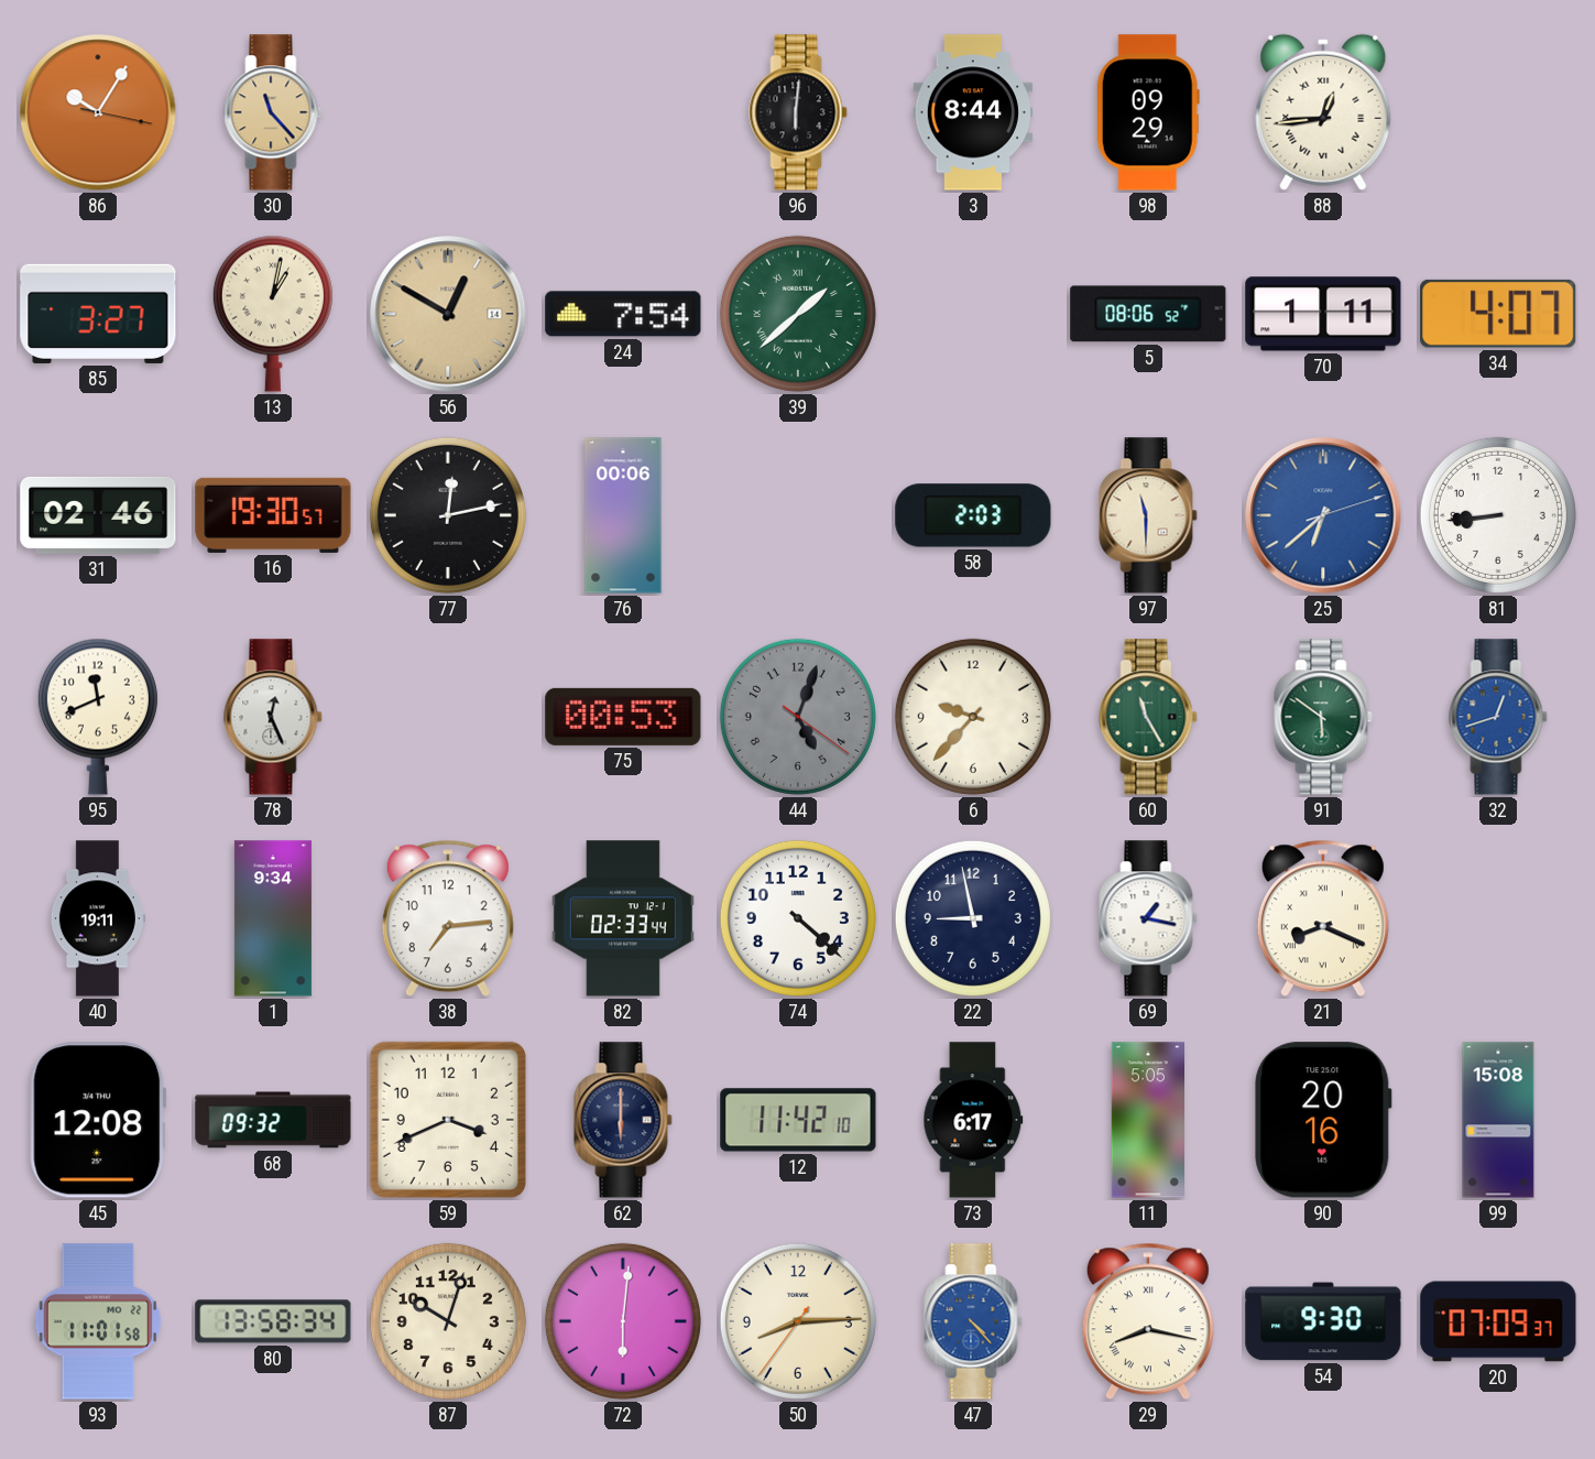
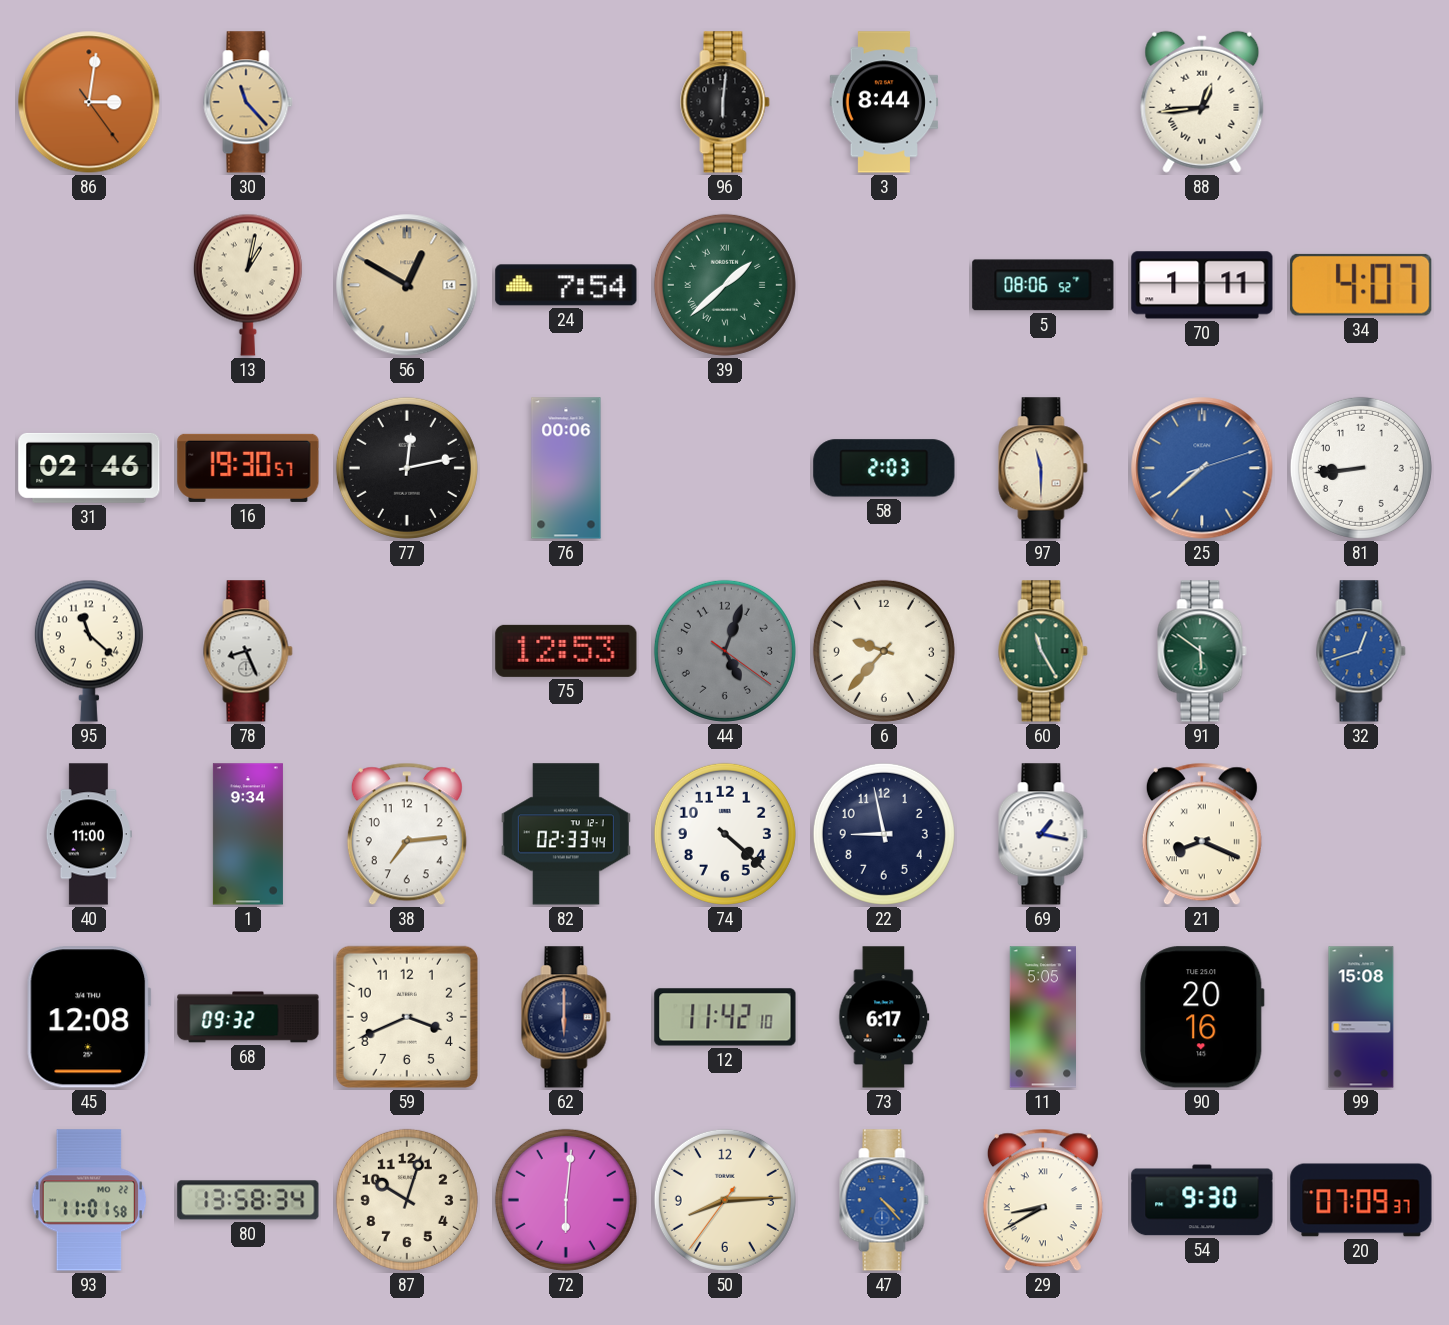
86: 10:05 -> 3:01 (89, 102)
98: 09:29 -> none (1148, 112)
85: 3:27 -> none (98, 314)
25: 6:38 -> 7:38 (1202, 468)
95: 11:41 -> 11:22 (89, 651)
78: 12:26 -> 8:26 (248, 651)
75: 00:53 -> 12:53 (566, 651)
40: 19:11 -> 11:00 (89, 834)
29: 8:17 -> 8:40 (1043, 1200)
